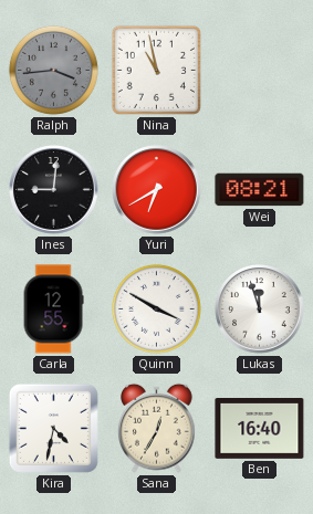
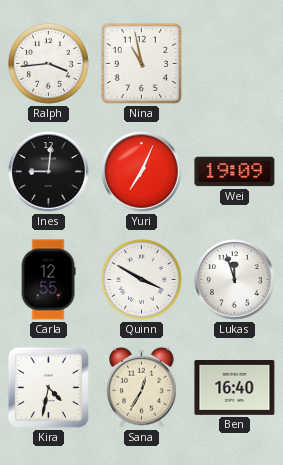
Ralph dial: grey -> white (48, 63)
Yuri: 6:40 -> 7:04 (142, 172)
Wei: 08:21 -> 19:09 (235, 172)
